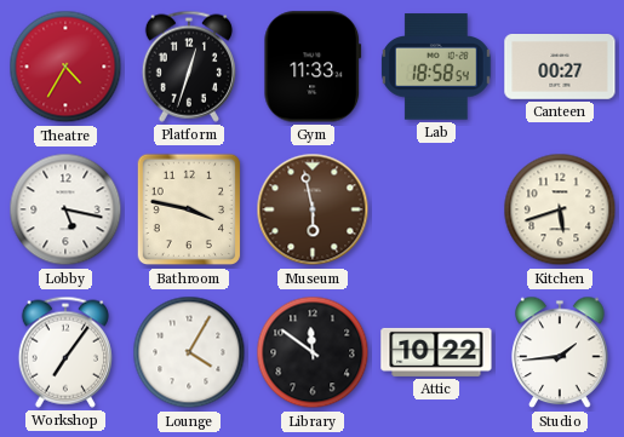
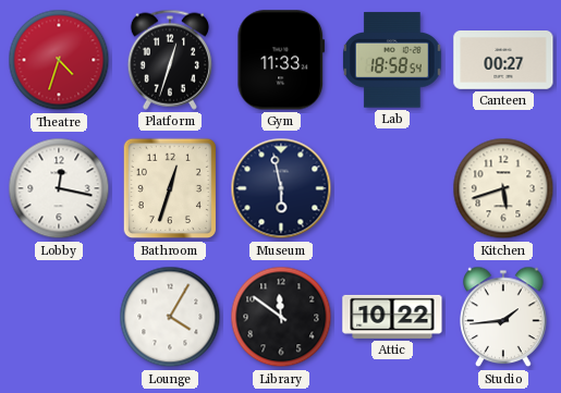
Theatre: 4:35 -> 4:33 (59, 60)
Lobby: 5:17 -> 12:17 (59, 188)
Bathroom: 3:47 -> 12:33 (170, 188)
Museum dial: brown -> navy (281, 188)
Workshop: 7:06 -> none (65, 352)
